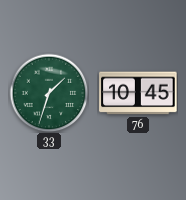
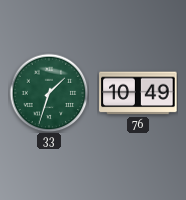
76: 10:45 -> 10:49 (138, 93)
